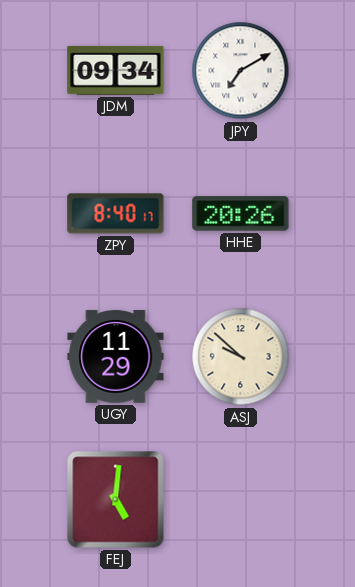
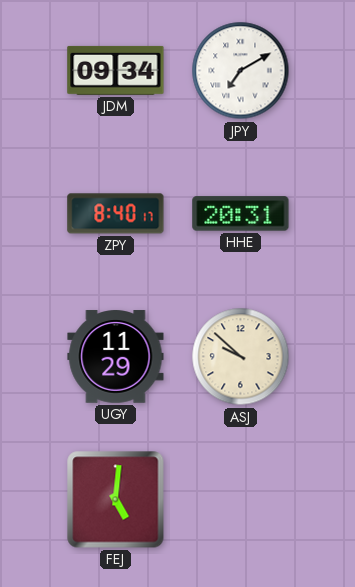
HHE: 20:26 -> 20:31 (241, 214)
